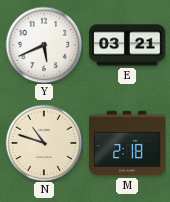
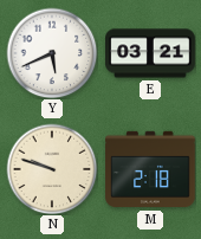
N: 10:48 -> 9:48 (52, 169)
